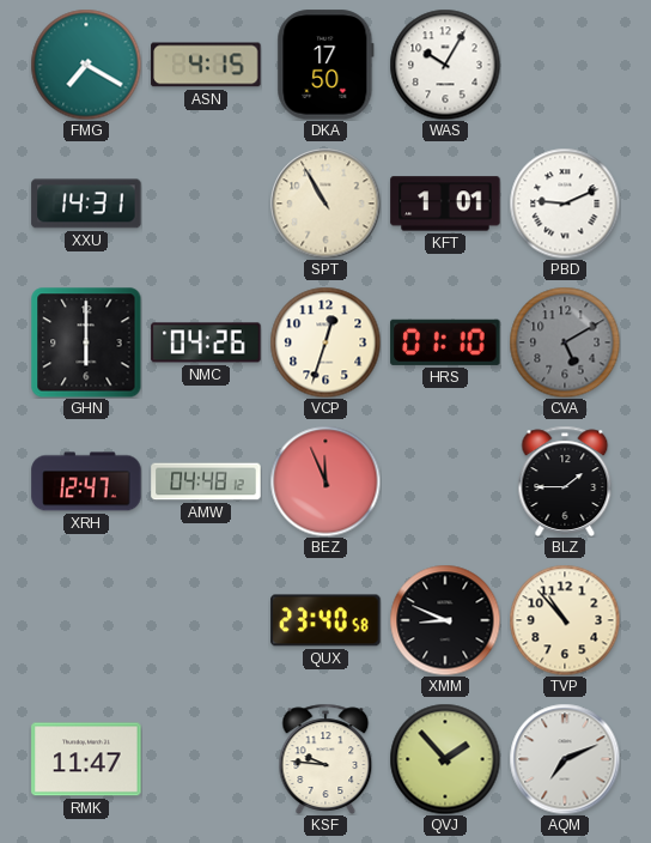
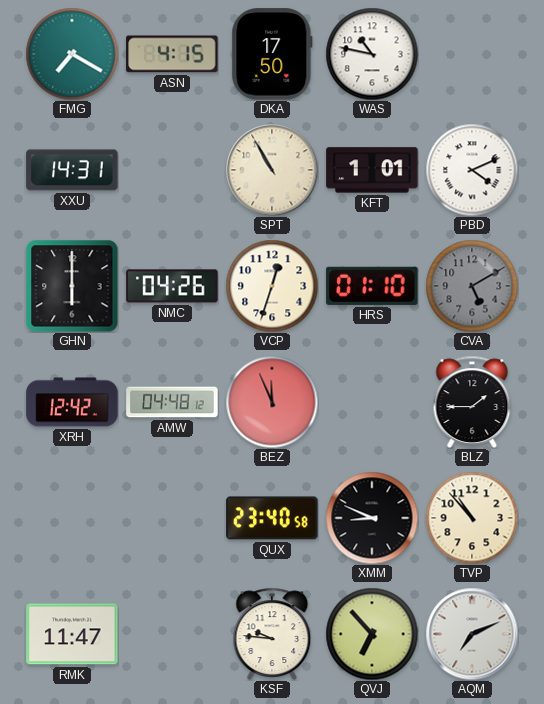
WAS: 10:05 -> 10:47 (372, 54)
PBD: 9:11 -> 4:11 (472, 170)
XRH: 12:47 -> 12:42 (72, 402)
QVJ: 1:53 -> 6:53 (372, 634)
